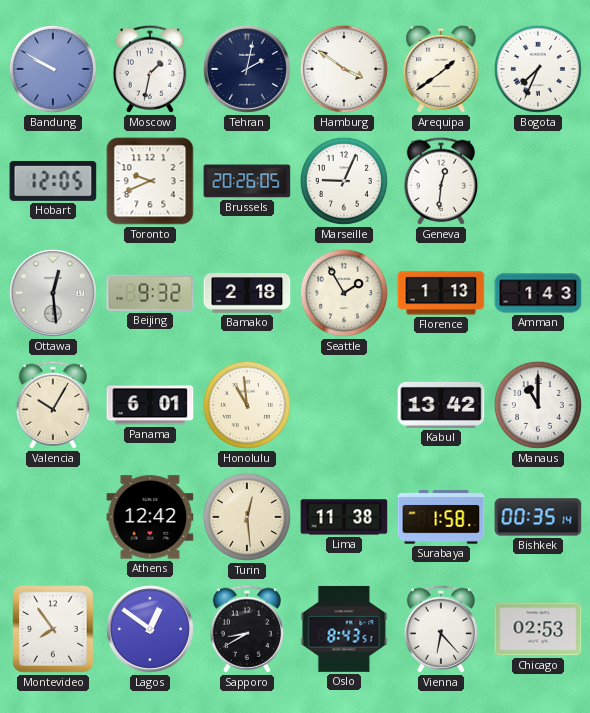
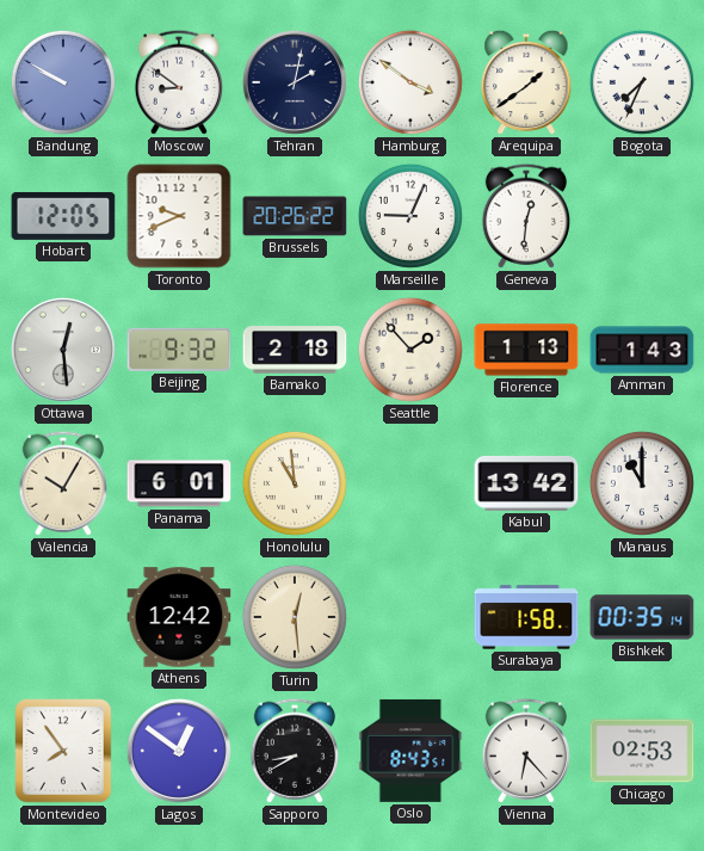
Moscow: 1:32 -> 8:51 (178, 82)
Brussels: 20:26:05 -> 20:26:22 (295, 216)
Seattle: 1:55 -> 1:53 (410, 350)
Lima: 11:38 -> none (344, 517)
